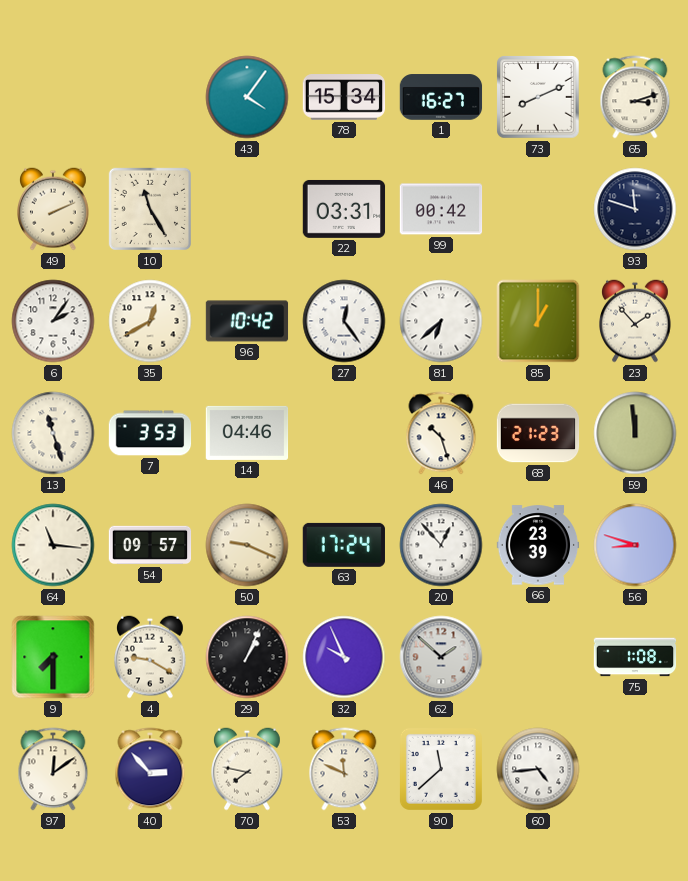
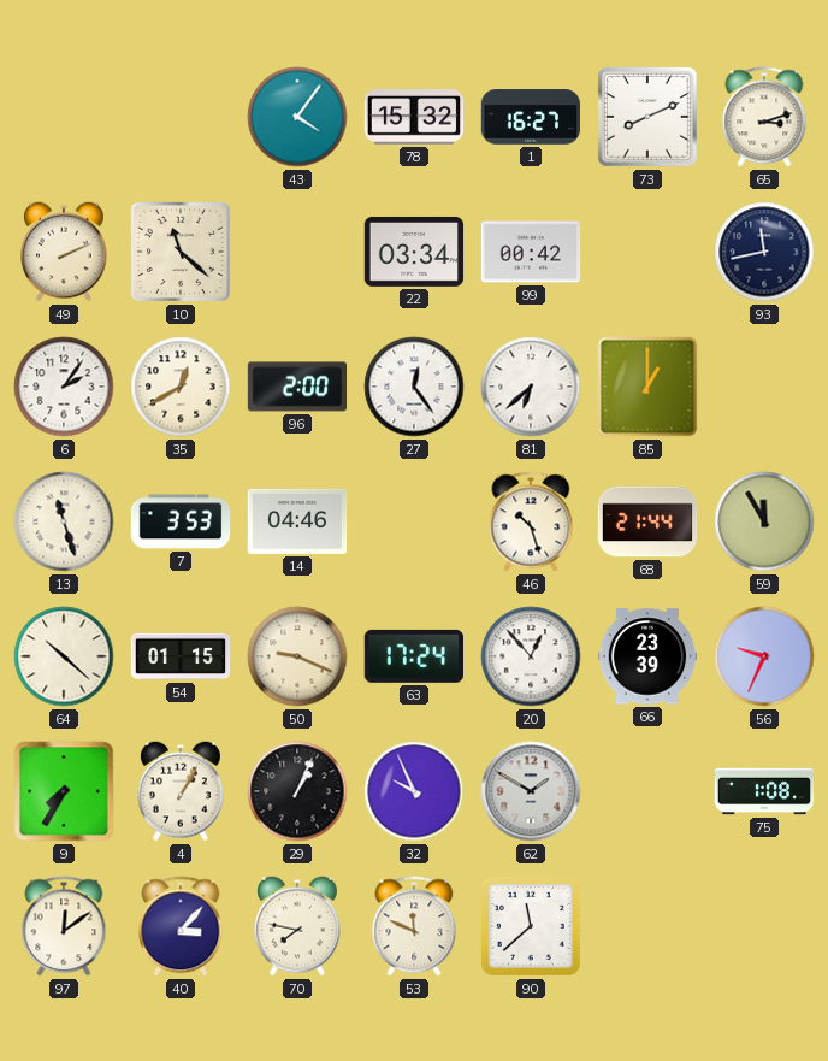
78: 15:34 -> 15:32 (414, 117)
10: 11:25 -> 11:22 (181, 252)
22: 03:31 -> 03:34 (414, 252)
93: 11:48 -> 11:43 (764, 252)
96: 10:42 -> 2:00 (297, 387)
23: 1:53 -> none (636, 321)
68: 21:23 -> 21:44 (647, 521)
59: 11:59 -> 11:55 (764, 521)
64: 11:16 -> 10:22 (64, 656)
54: 09:57 -> 01:15 (181, 656)
56: 8:48 -> 9:34 (764, 656)
9: 7:30 -> 7:35 (64, 791)
4: 9:20 -> 1:05 (182, 791)
62: 1:52 -> 1:50 (531, 791)
40: 2:53 -> 3:07 (181, 926)
60: 4:44 -> none (538, 769)
